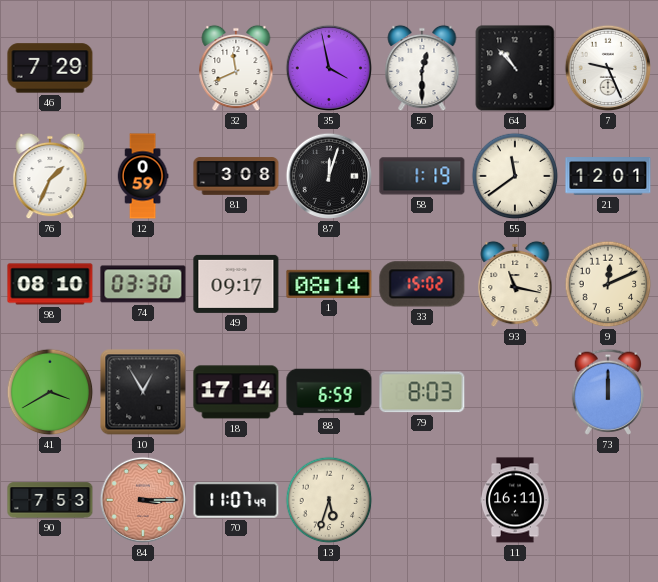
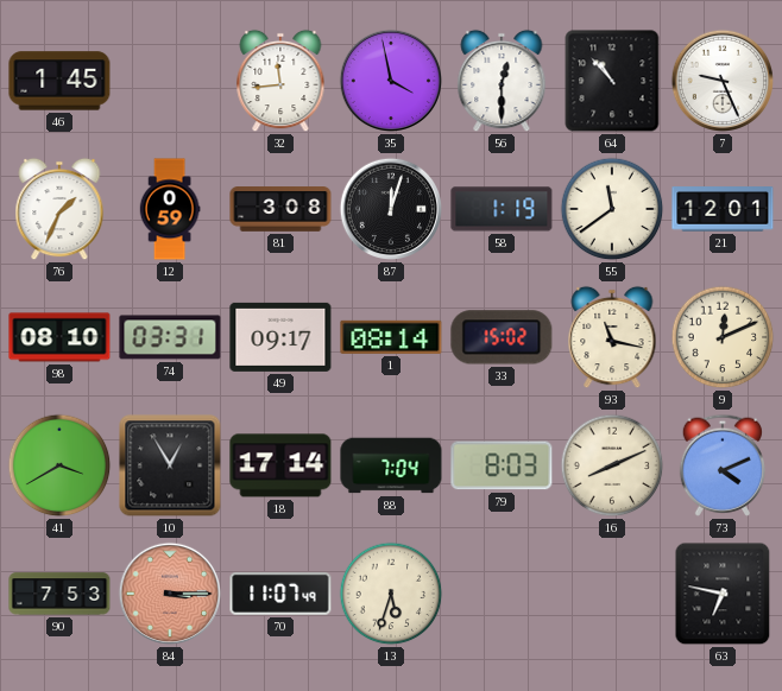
46: 7:29 -> 1:45 (59, 81)
32: 11:41 -> 11:44 (280, 81)
74: 03:30 -> 03:31 (170, 337)
88: 6:59 -> 7:04 (391, 465)
16: none -> 8:11 (612, 465)
73: 12:00 -> 4:11 (721, 465)
11: 16:11 -> none (516, 500)
63: none -> 6:47 (723, 594)
